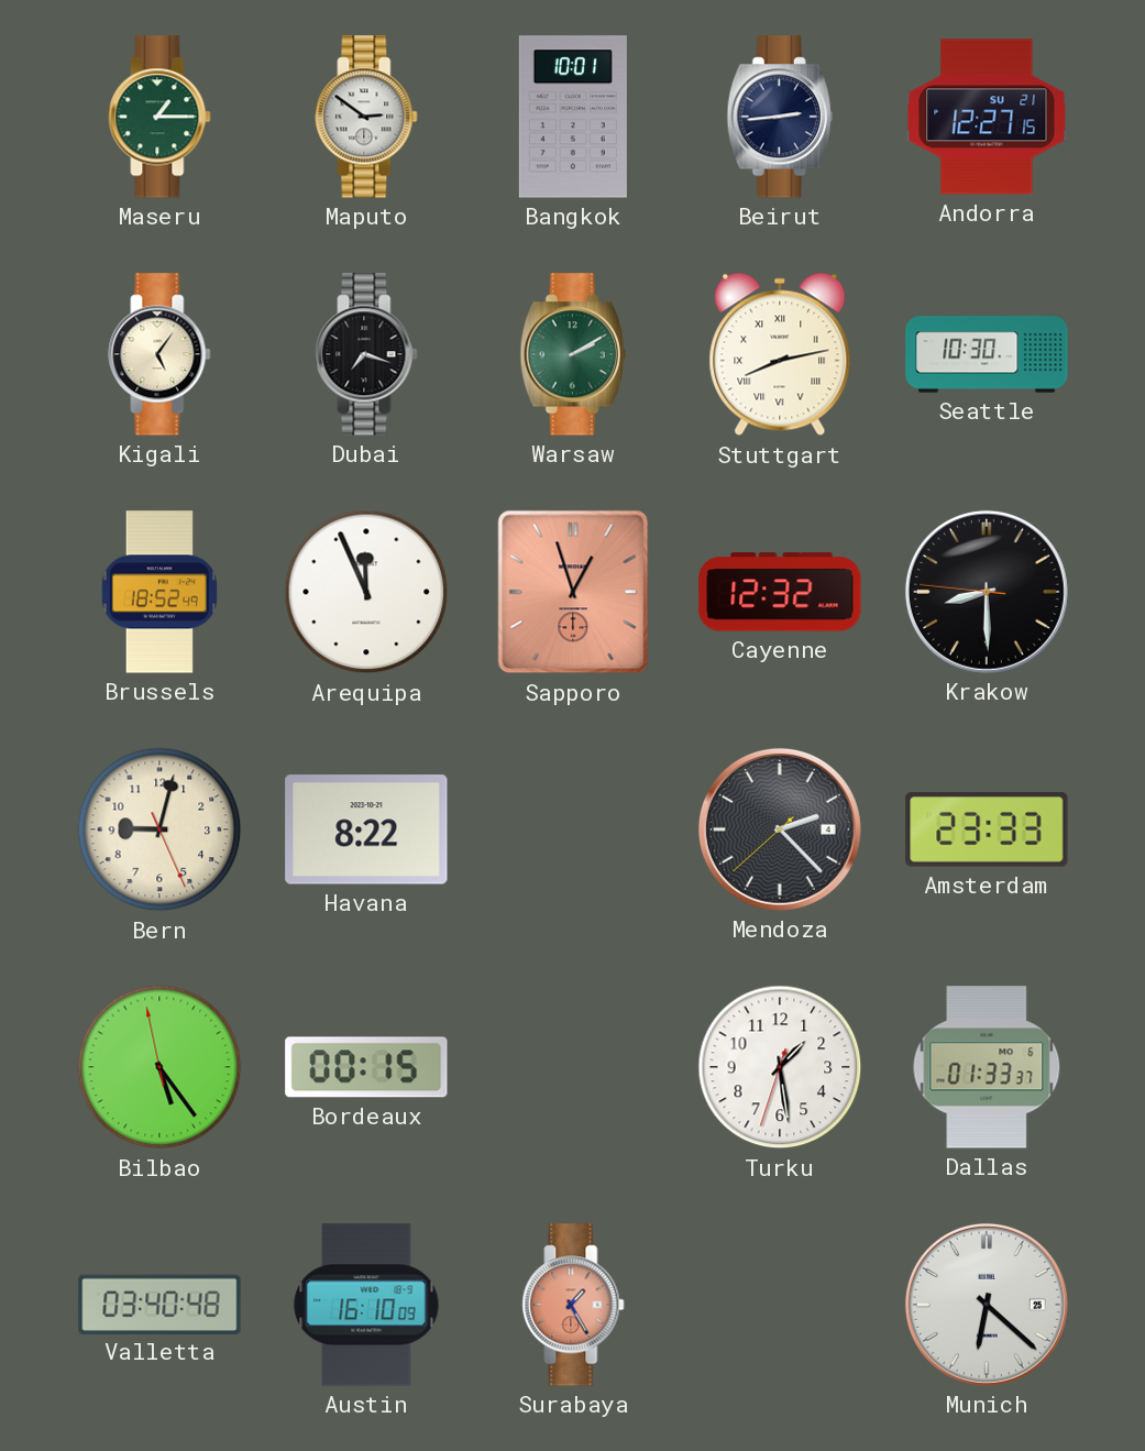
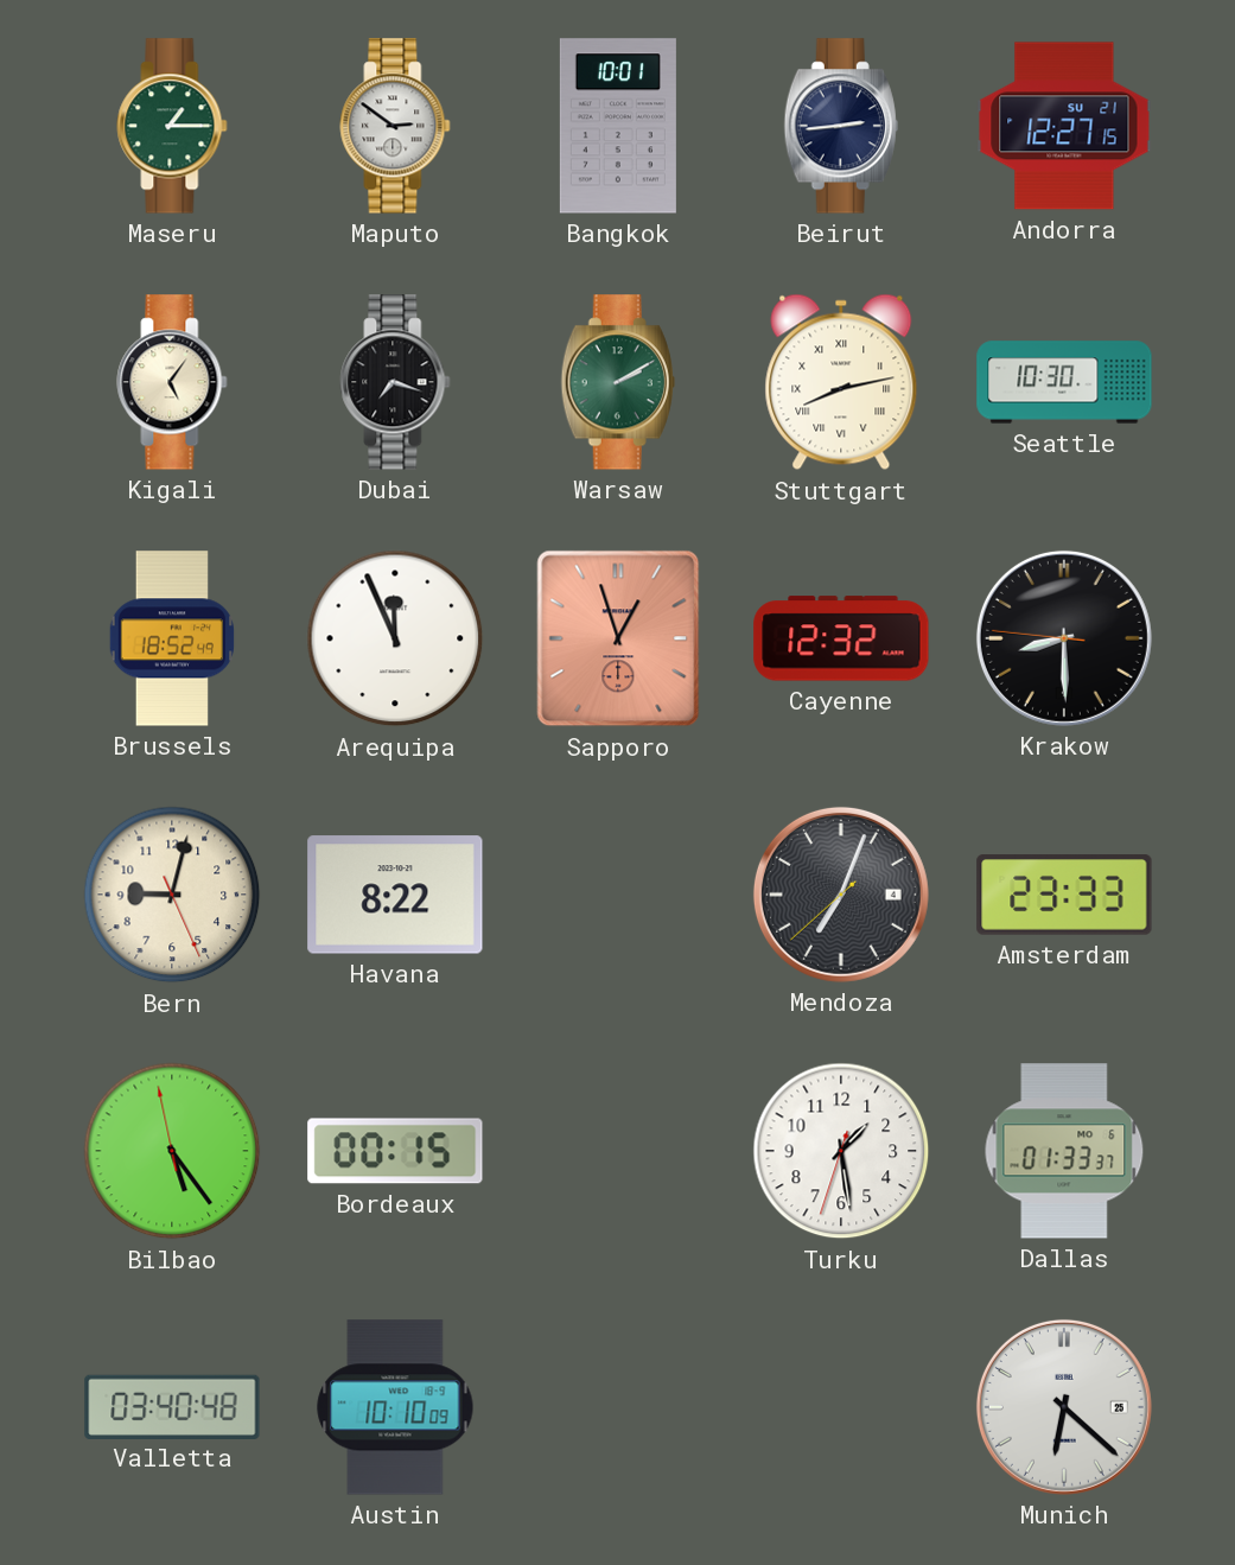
Mendoza: 2:22 -> 7:03 (841, 895)
Austin: 16:10 -> 10:10 (395, 1407)
Surabaya: 1:25 -> none (573, 1305)
